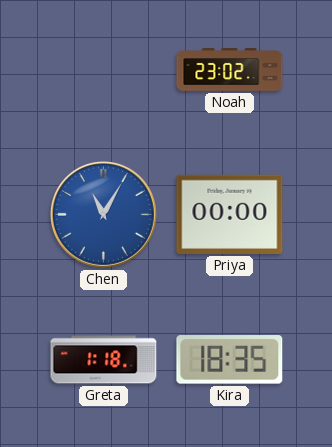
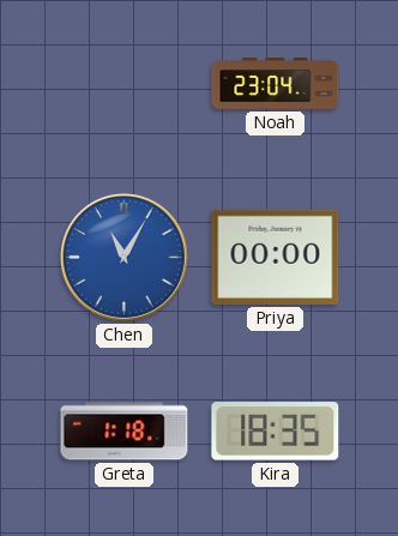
Noah: 23:02 -> 23:04 (276, 84)
